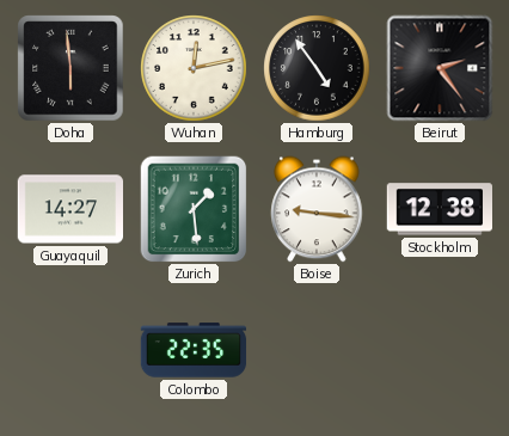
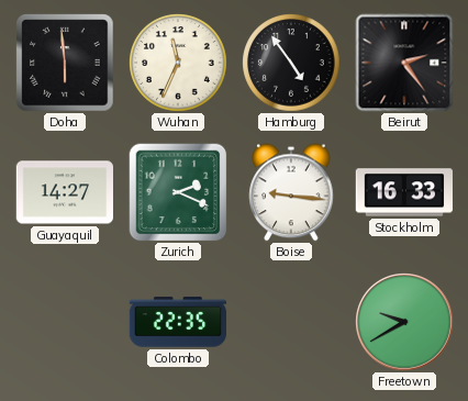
Wuhan: 12:13 -> 11:34 (178, 63)
Zurich: 1:29 -> 2:19 (178, 192)
Stockholm: 12:38 -> 16:33 (403, 192)
Freetown: none -> 9:40 (404, 322)
